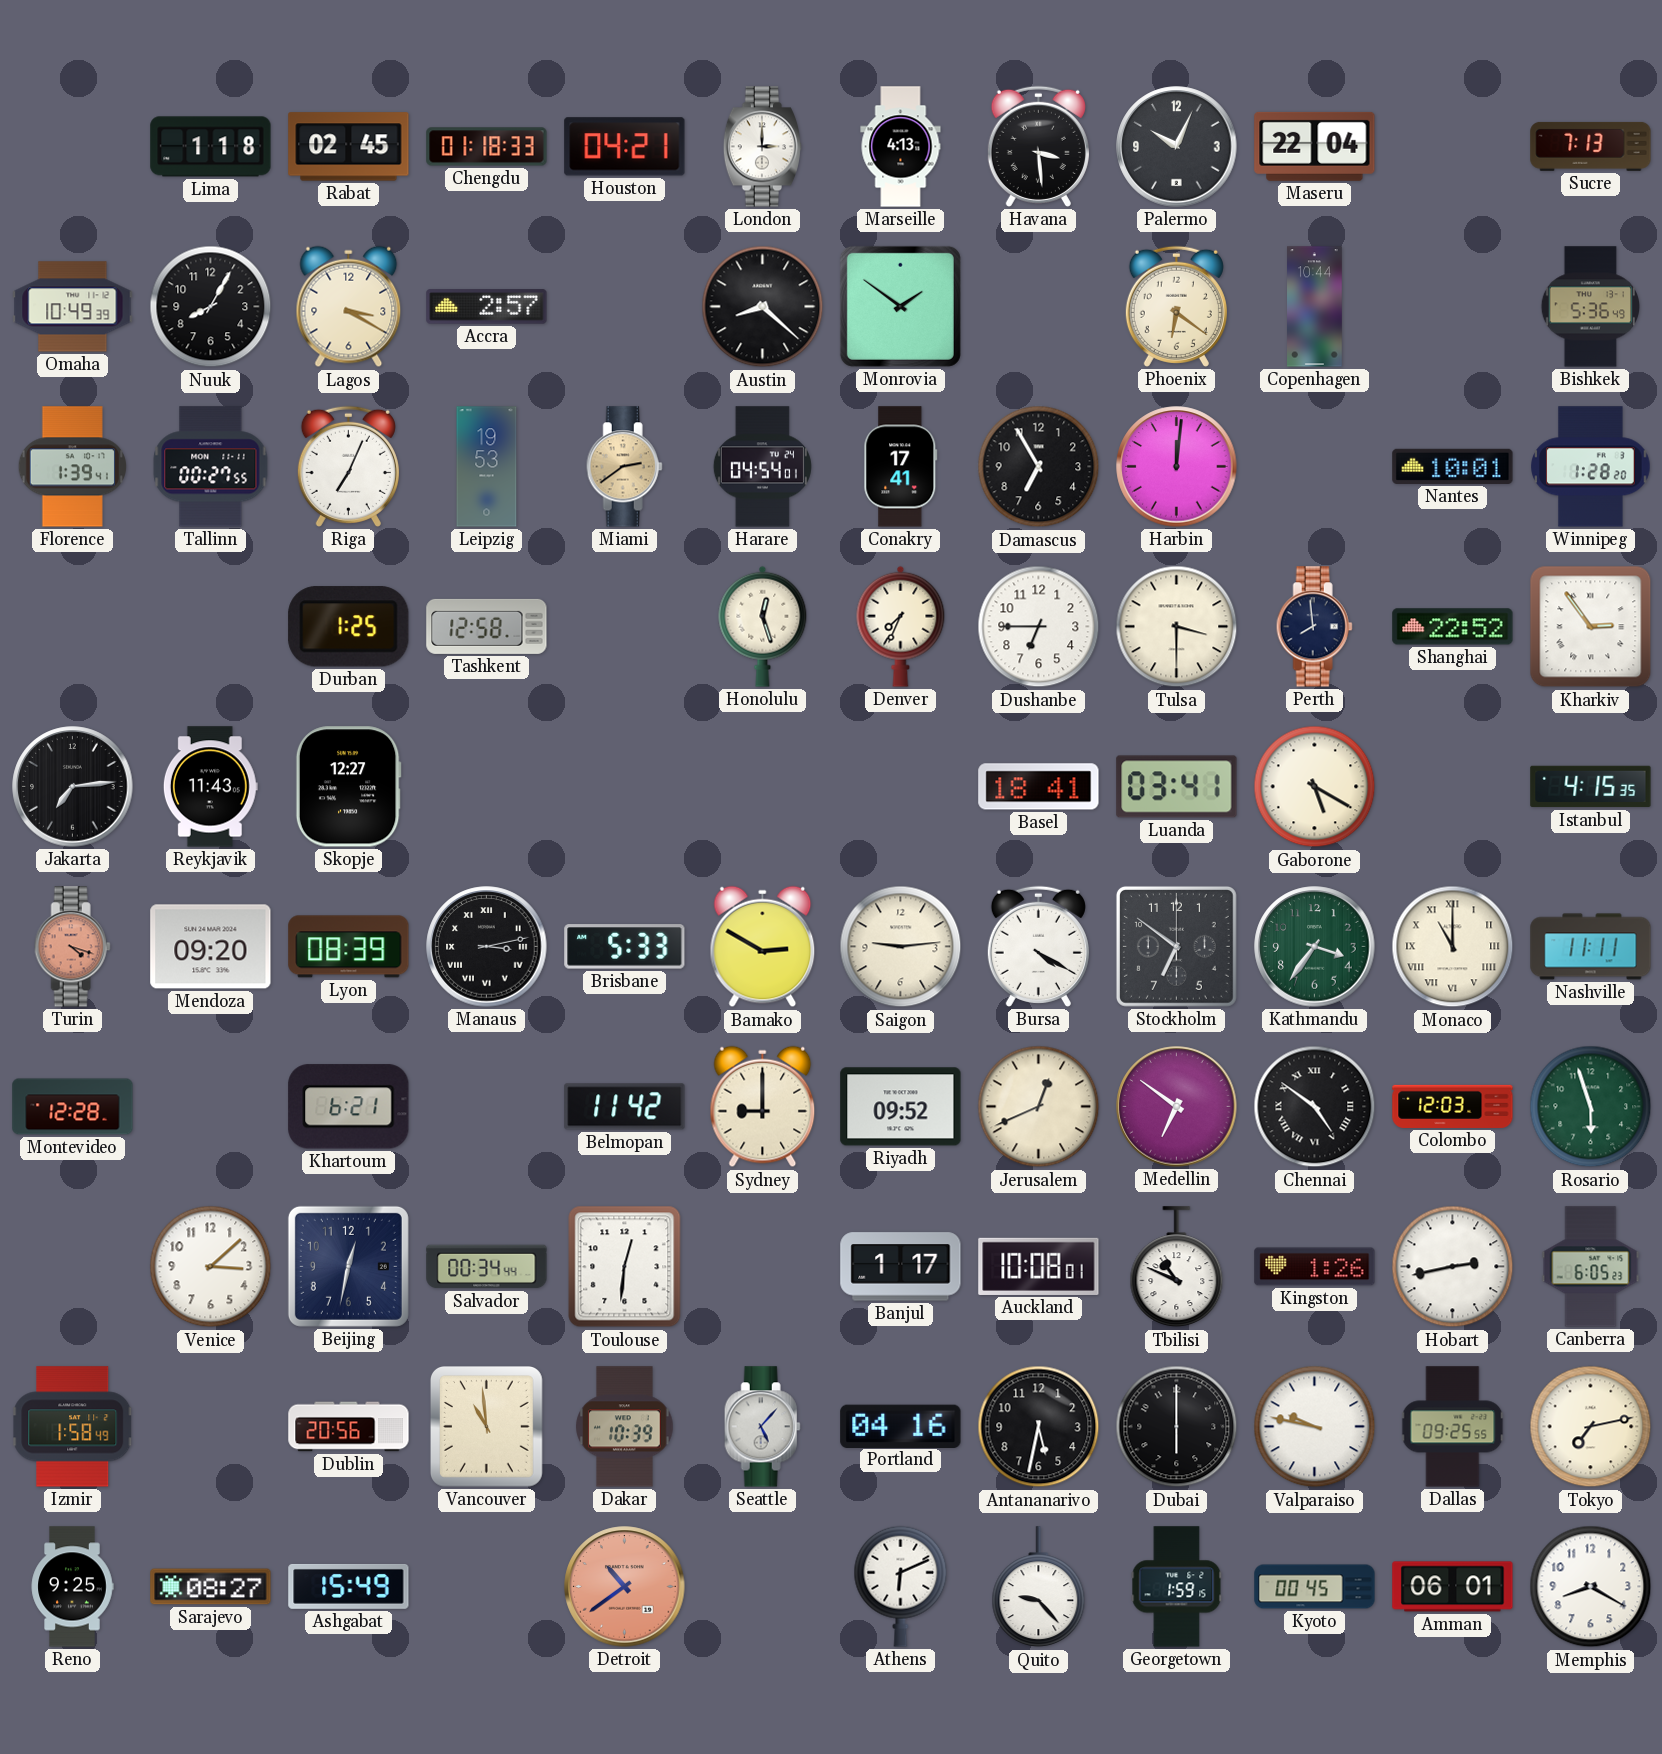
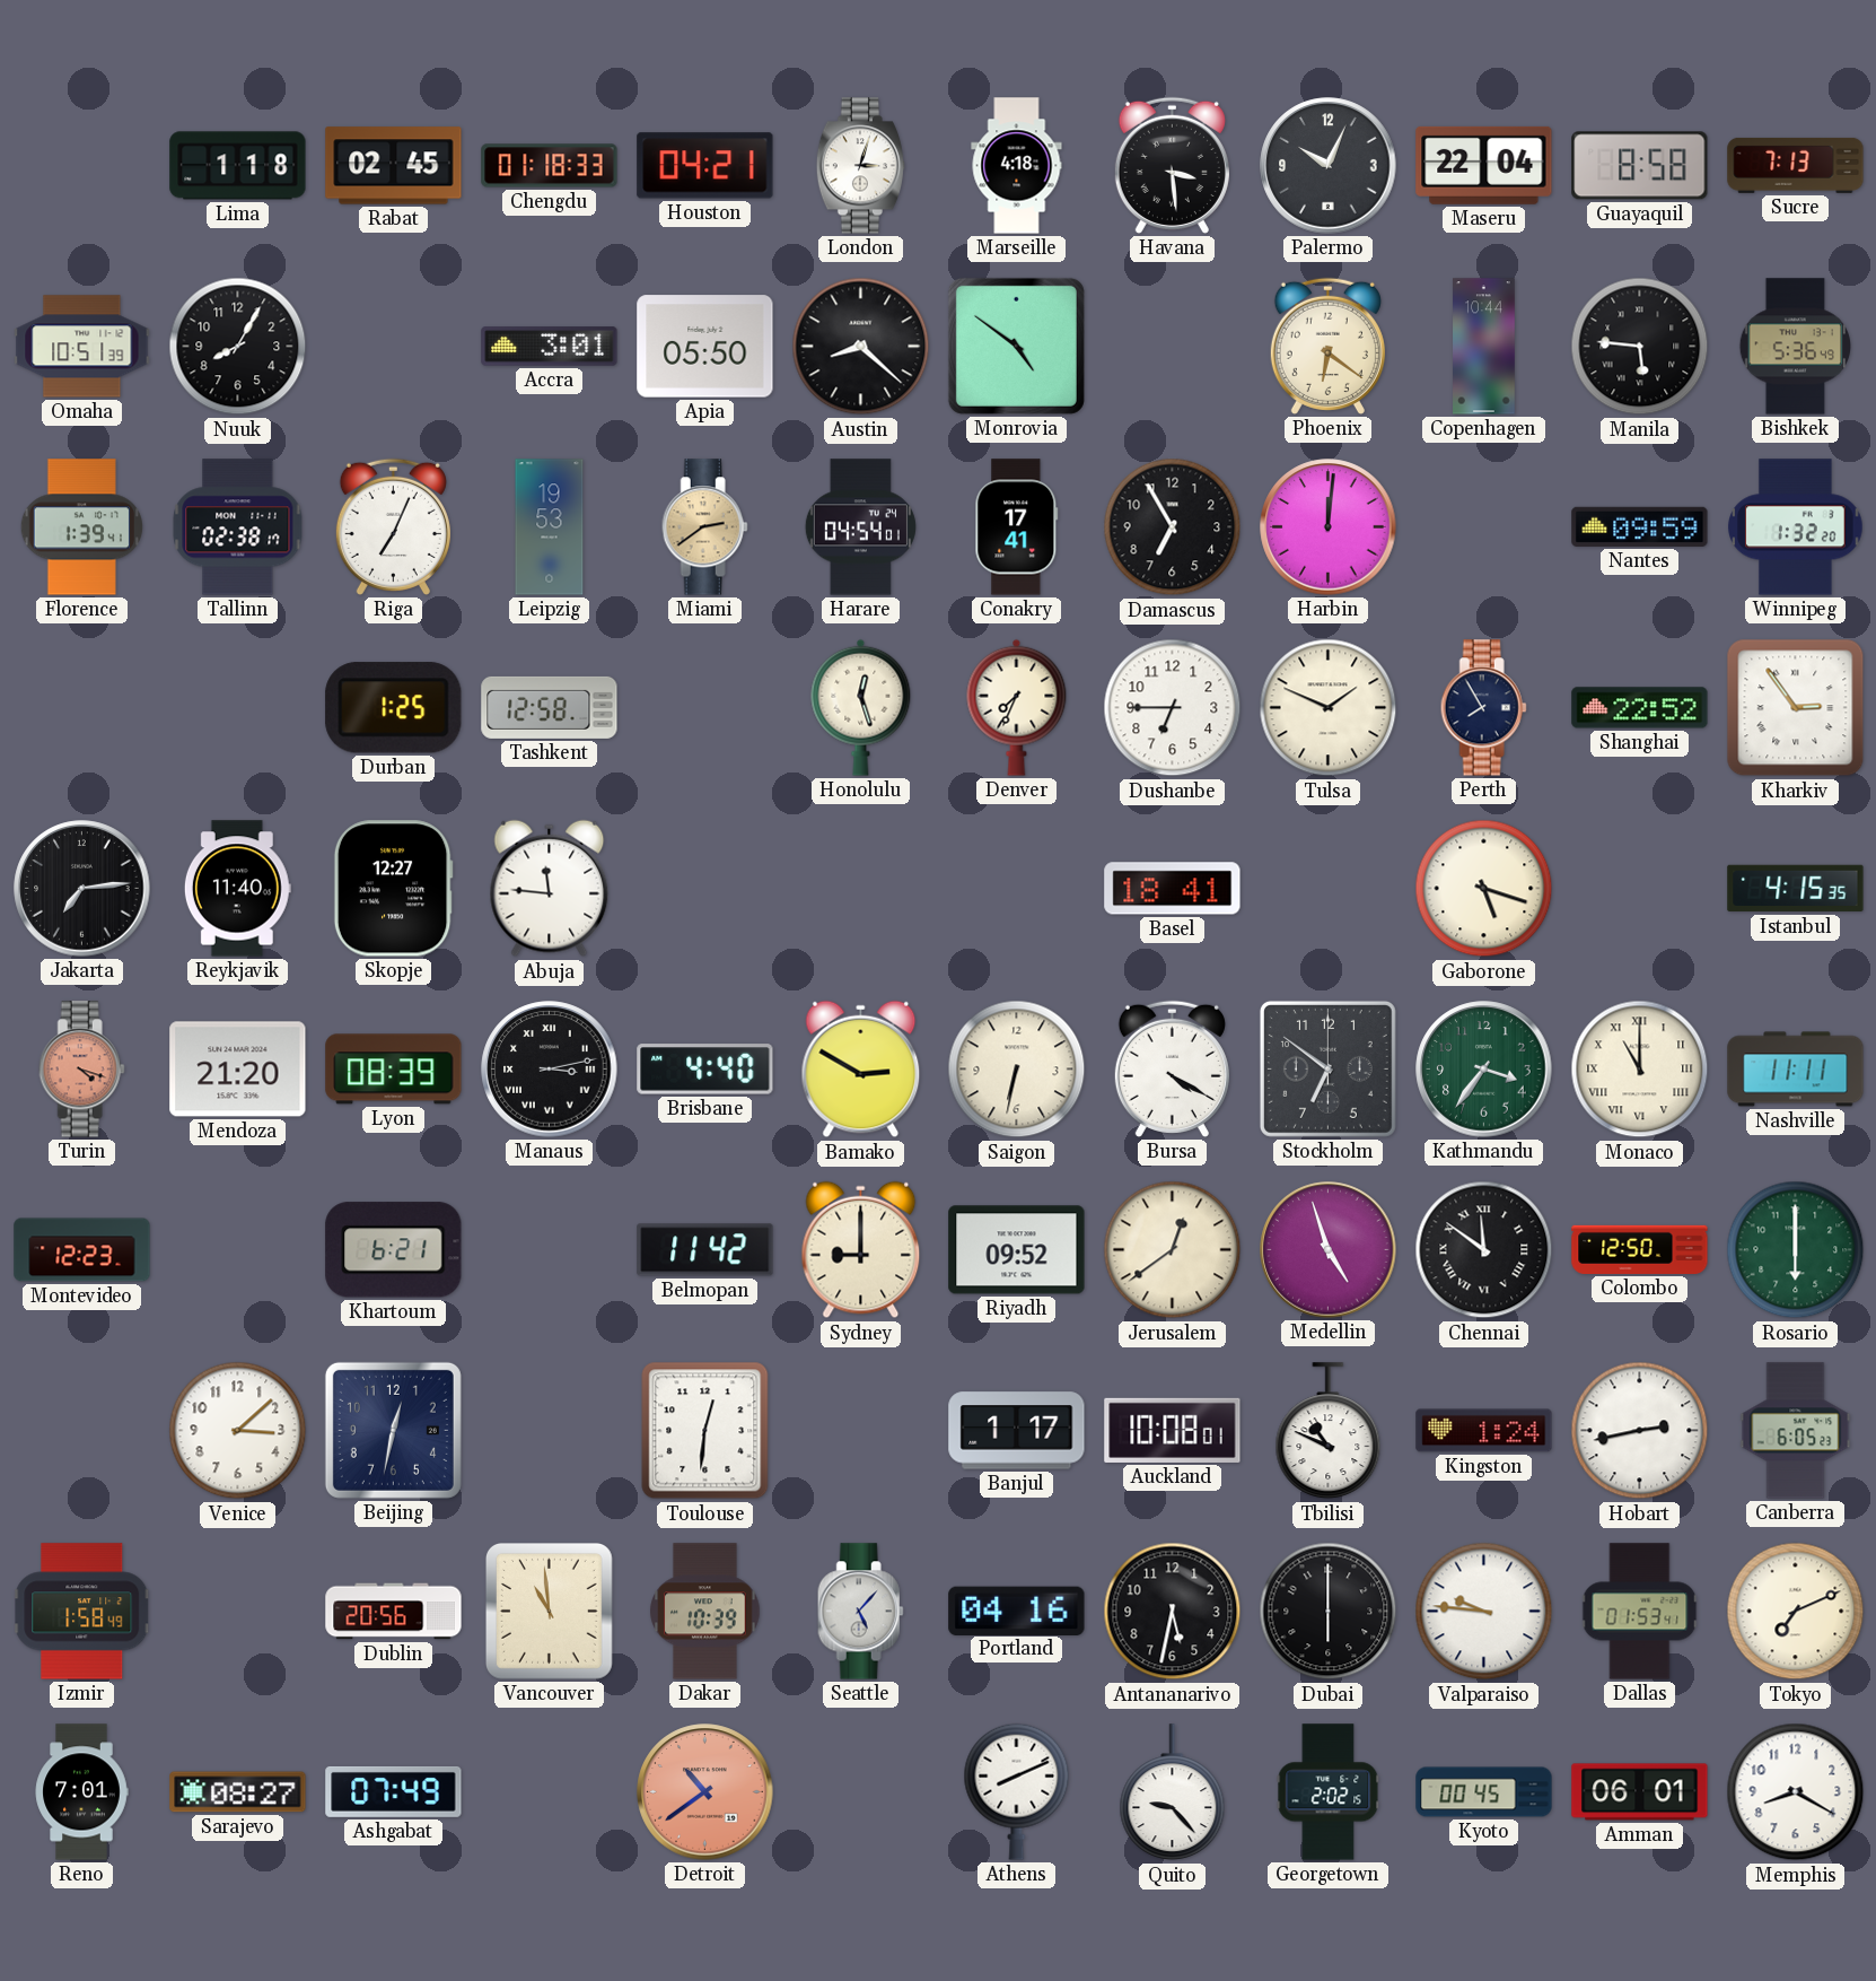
London: 3:00 -> 3:03 (861, 166)
Marseille: 4:13 -> 4:18 (1017, 166)
Guayaquil: none -> 8:58 (1640, 166)
Omaha: 10:49 -> 10:51 (82, 347)
Lagos: 3:20 -> none (349, 307)
Accra: 2:57 -> 3:01 (550, 347)
Apia: none -> 05:50 (705, 347)
Monrovia: 1:51 -> 4:51 (1016, 346)
Manila: none -> 5:46 (1640, 347)
Tallinn: 00:27 -> 02:38 (238, 527)
Nantes: 10:01 -> 09:59 (1640, 526)
Winnipeg: 1:28 -> 1:32 (1796, 527)
Tulsa: 3:30 -> 1:49 (1329, 708)
Perth: 7:59 -> 7:55 (1483, 708)
Reykjavik: 11:43 -> 11:40 (237, 889)
Abuja: none -> 11:46 (550, 889)
Luanda: 03:41 -> none (1177, 787)
Gaborone: 5:20 -> 5:18 (1484, 889)
Mendoza: 09:20 -> 21:20 (238, 1070)
Brisbane: 5:33 -> 4:40 (705, 1070)
Saigon: 9:14 -> 6:32 (1017, 1070)
Montevideo: 12:28 -> 12:23 (82, 1250)
Jerusalem: 12:41 -> 12:39 (1173, 1250)
Medellin: 6:51 -> 4:57 (1329, 1250)
Chennai: 4:51 -> 11:51 (1484, 1250)
Colombo: 12:03 -> 12:50 (1640, 1249)
Rosario: 5:57 -> 6:00 (1796, 1250)
Salvador: 00:34 -> none (487, 1267)
Kingston: 1:26 -> 1:24 (1484, 1431)
Valparaiso: 9:47 -> 9:46 (1484, 1612)
Dallas: 09:25 -> 01:53 (1640, 1612)
Tokyo: 7:13 -> 7:11 (1796, 1612)
Reno: 9:25 -> 7:01 (81, 1792)
Ashgabat: 15:49 -> 07:49 (394, 1791)
Athens: 6:11 -> 8:11 (1017, 1791)
Georgetown: 1:59 -> 2:02 (1329, 1792)
